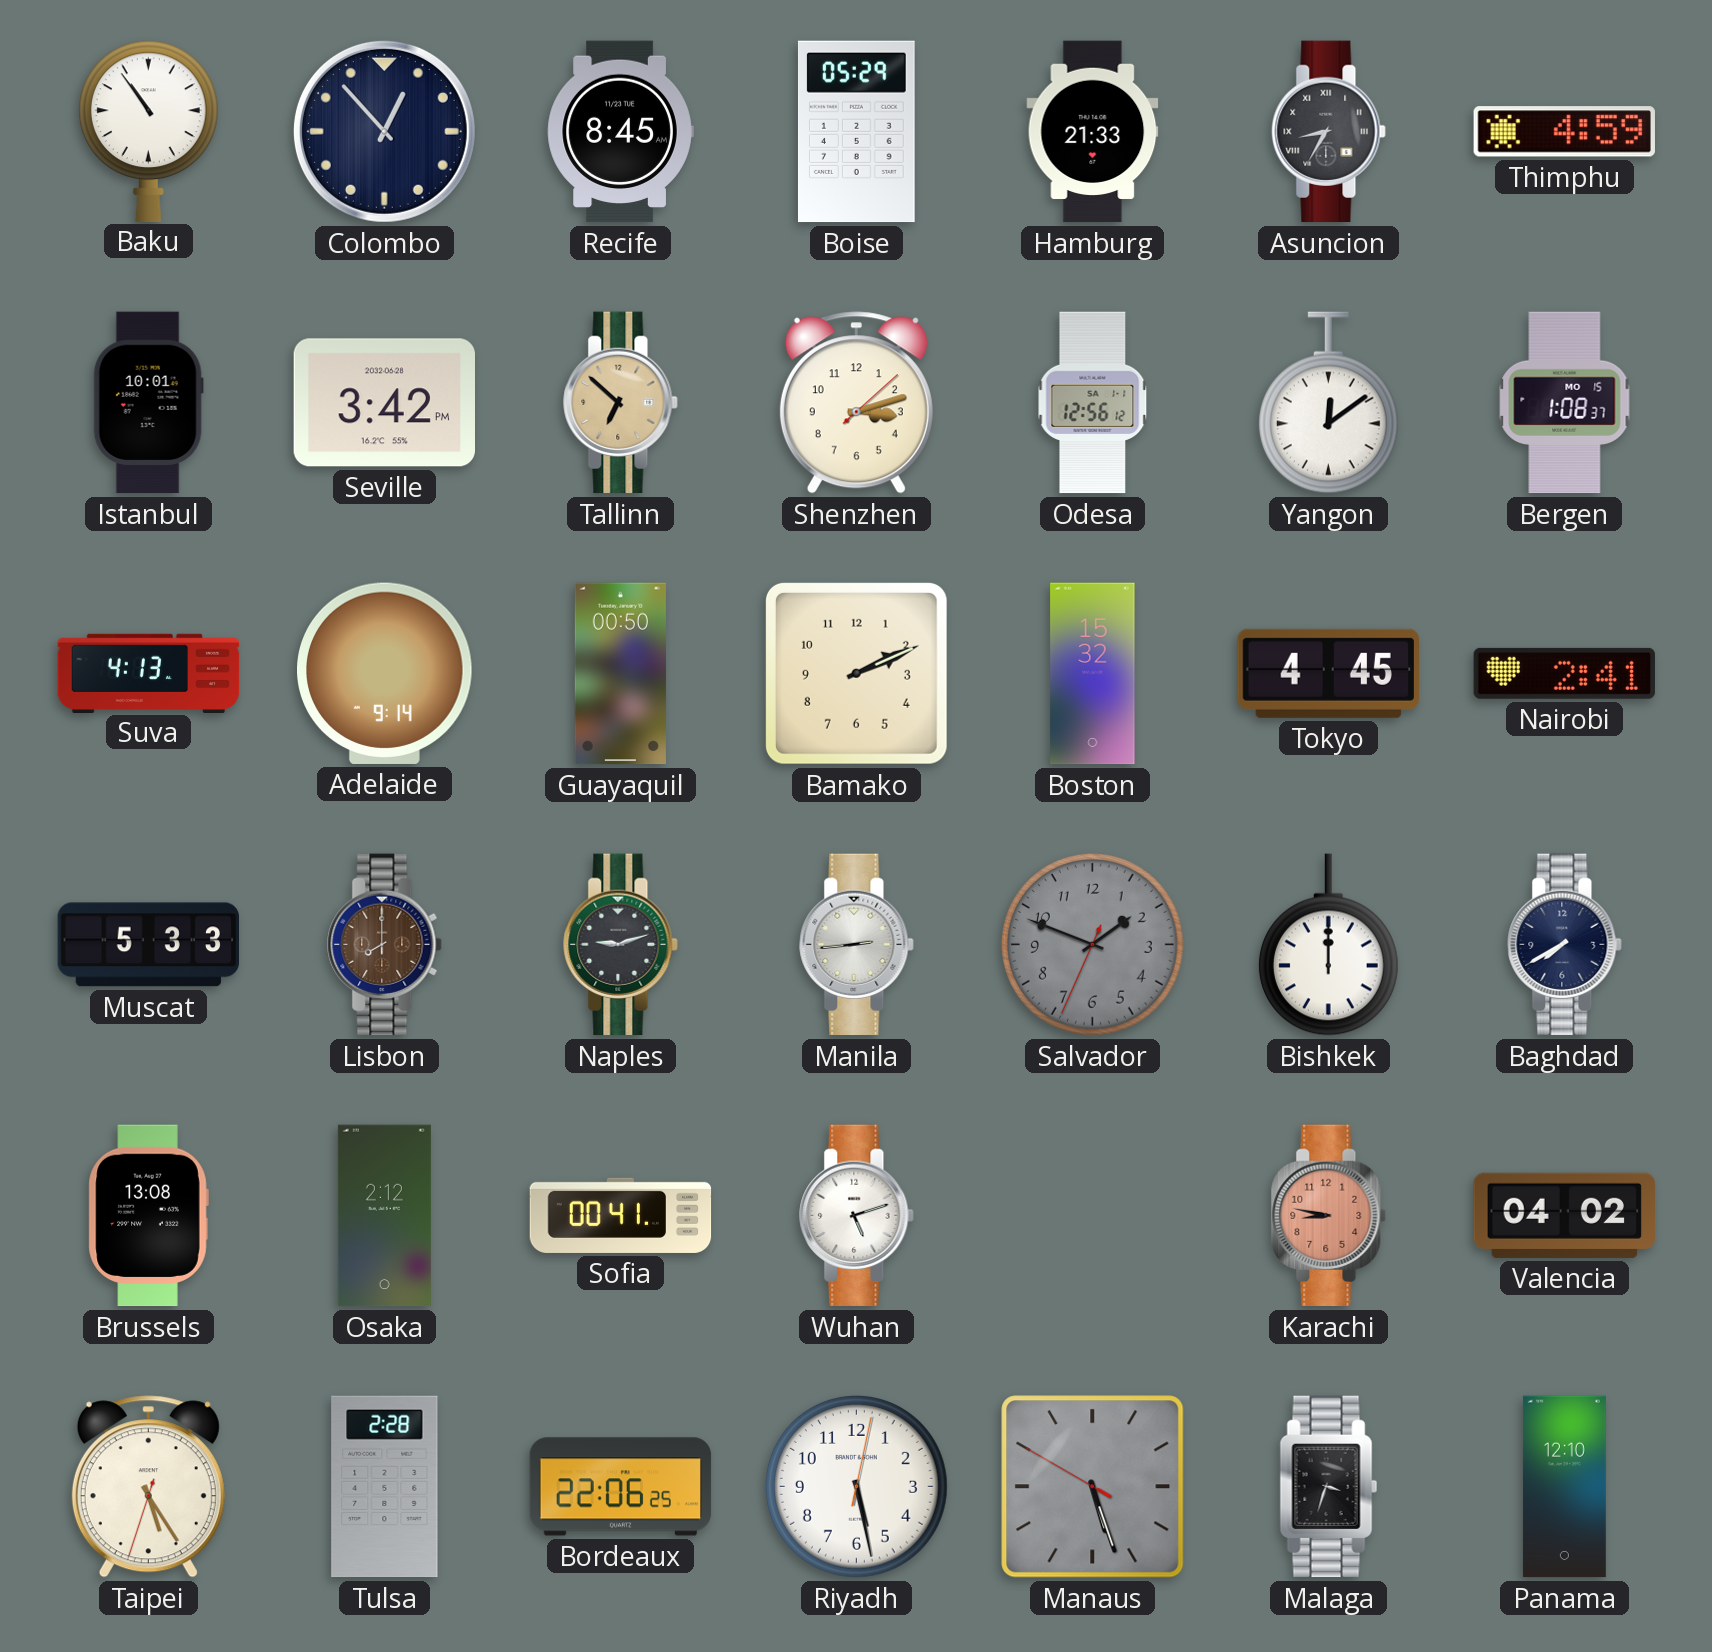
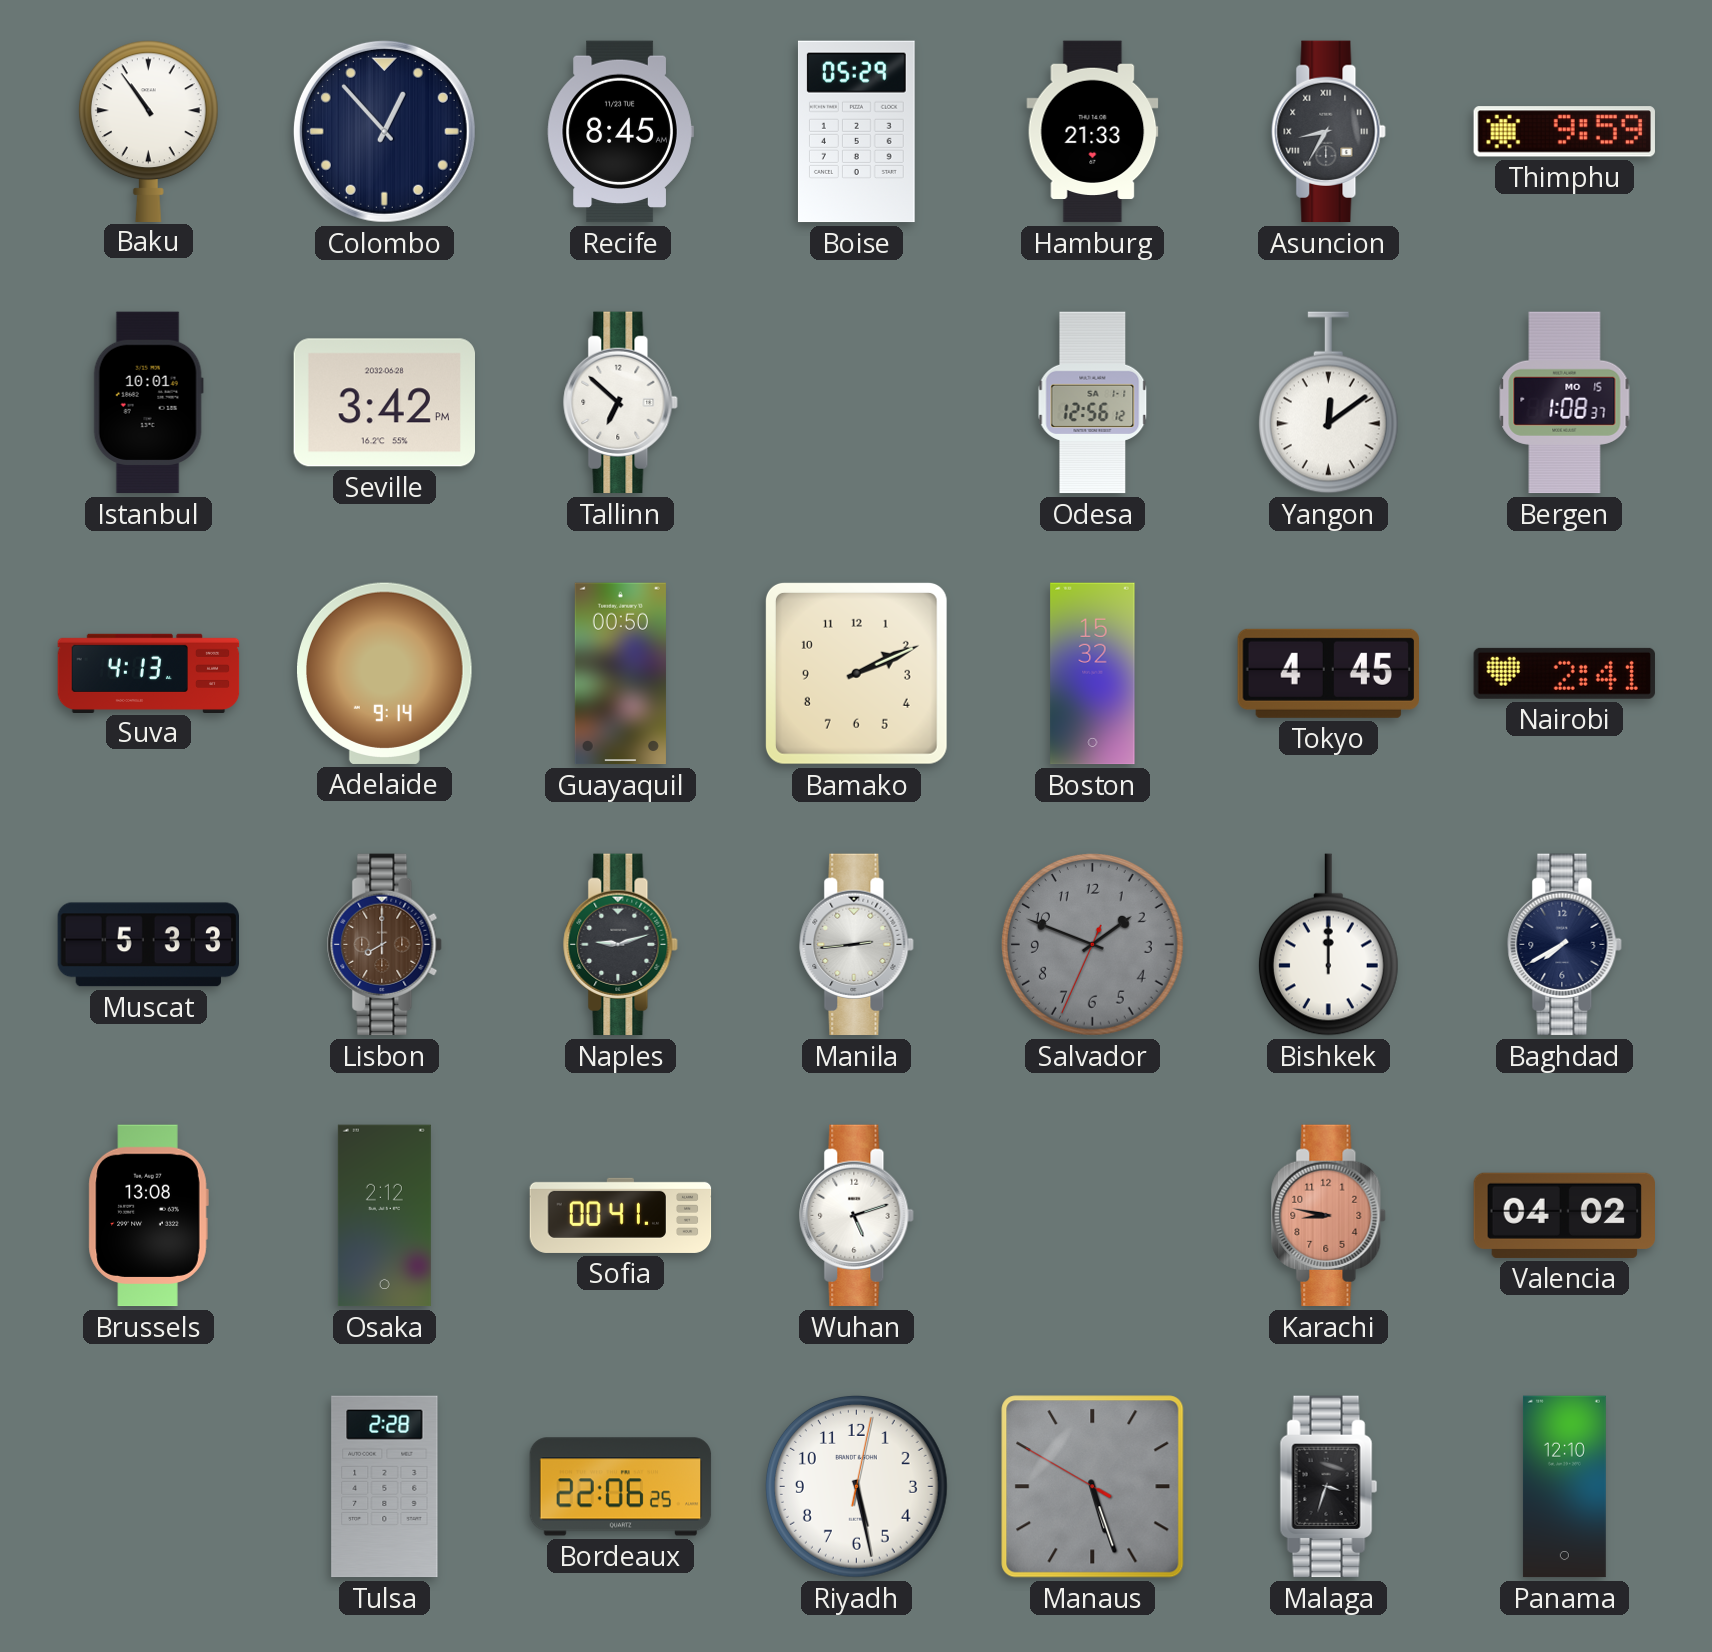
Thimphu: 4:59 -> 9:59 (1564, 132)
Tallinn dial: champagne -> white (621, 403)
Shenzhen: 3:12 -> none (856, 403)
Taipei: 5:24 -> none (148, 1487)
